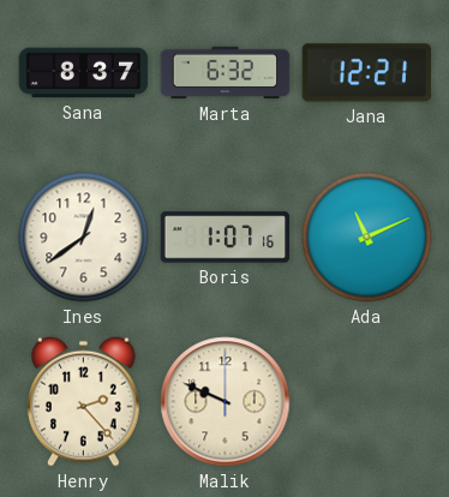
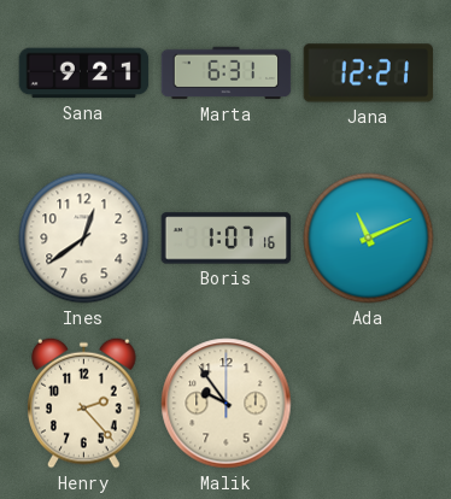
Sana: 8:37 -> 9:21 (84, 74)
Marta: 6:32 -> 6:31 (227, 74)
Malik: 9:49 -> 9:54 (227, 404)
